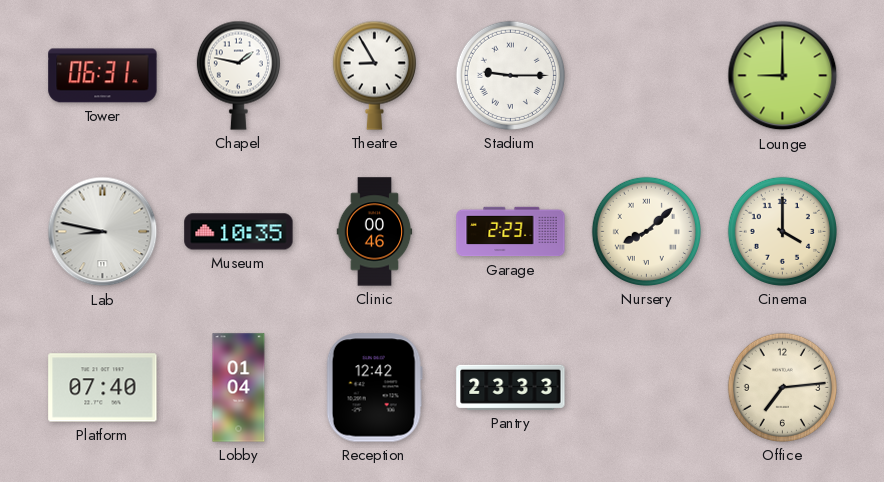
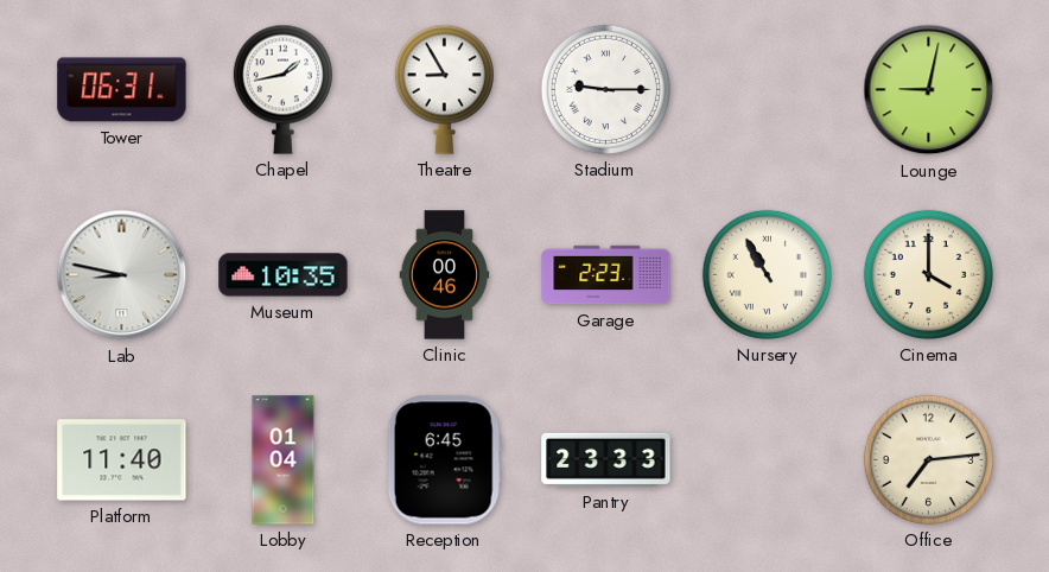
Chapel: 1:47 -> 1:43 (282, 89)
Lounge: 9:00 -> 9:02 (929, 90)
Nursery: 8:08 -> 10:55 (767, 274)
Platform: 07:40 -> 11:40 (122, 460)
Reception: 12:42 -> 6:45 (444, 460)
